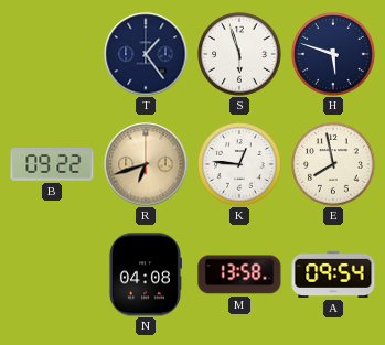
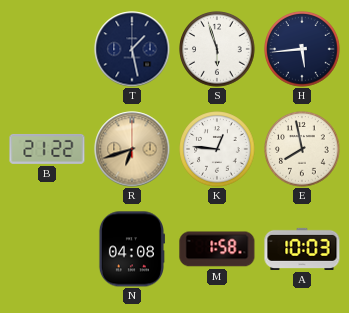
T: 1:24 -> 1:28 (132, 49)
H: 5:48 -> 5:44 (302, 49)
B: 09:22 -> 21:22 (47, 149)
M: 13:58 -> 1:58 (217, 249)
A: 09:54 -> 10:03 (302, 249)
